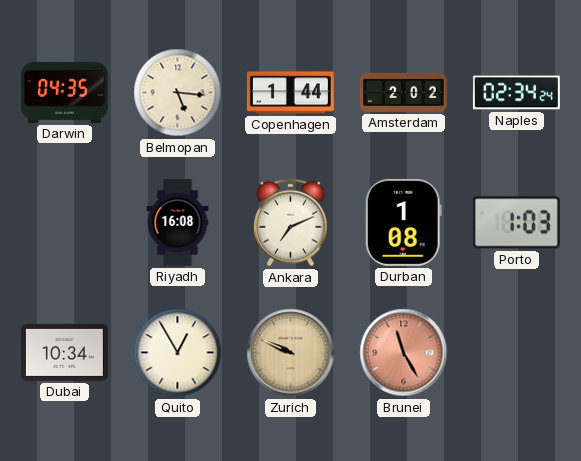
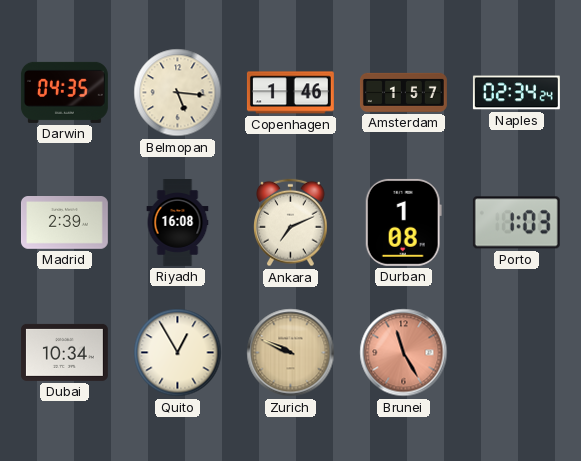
Copenhagen: 1:44 -> 1:46 (290, 93)
Amsterdam: 2:02 -> 1:57 (403, 92)
Madrid: none -> 2:39 (64, 223)
